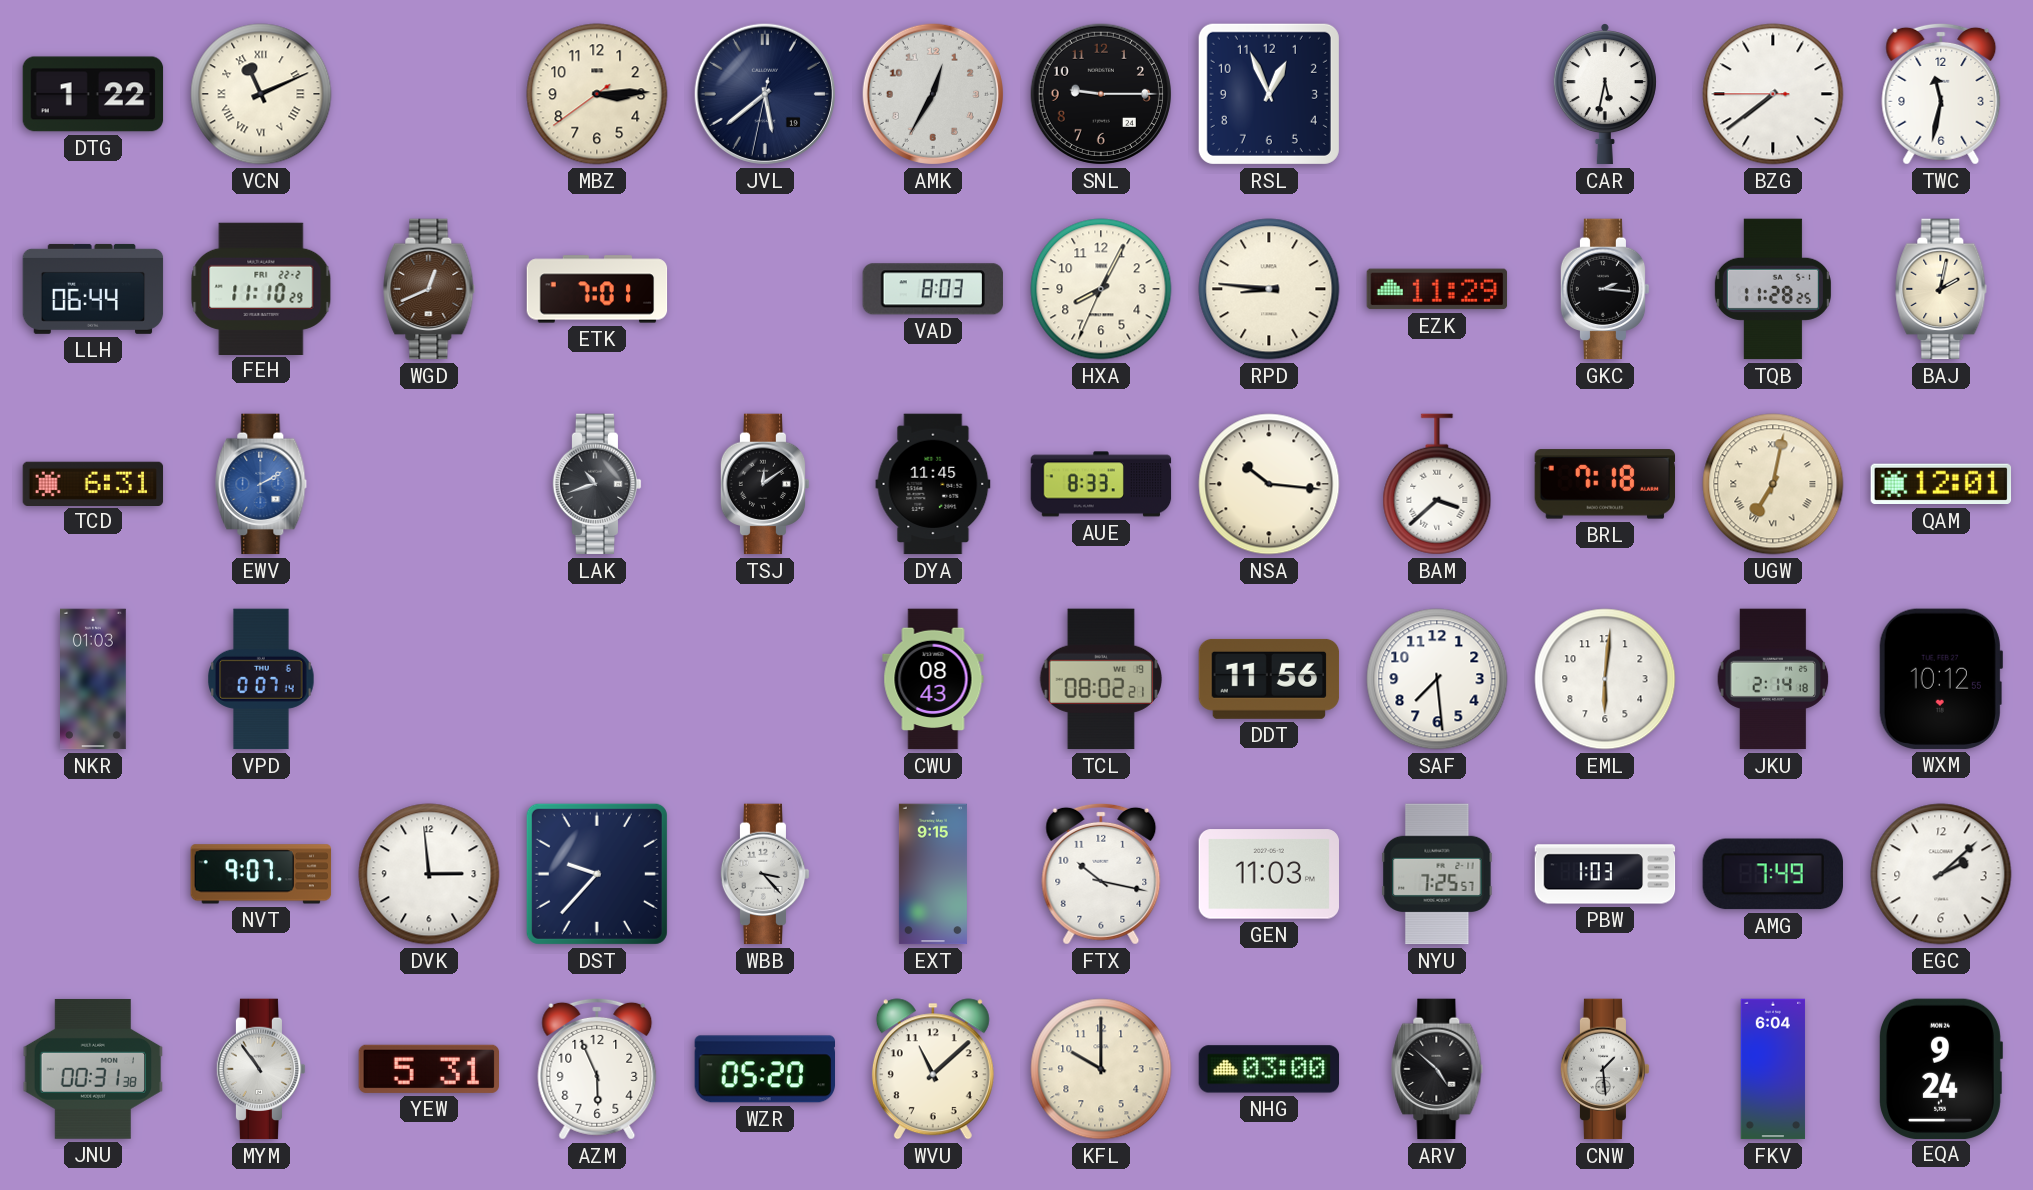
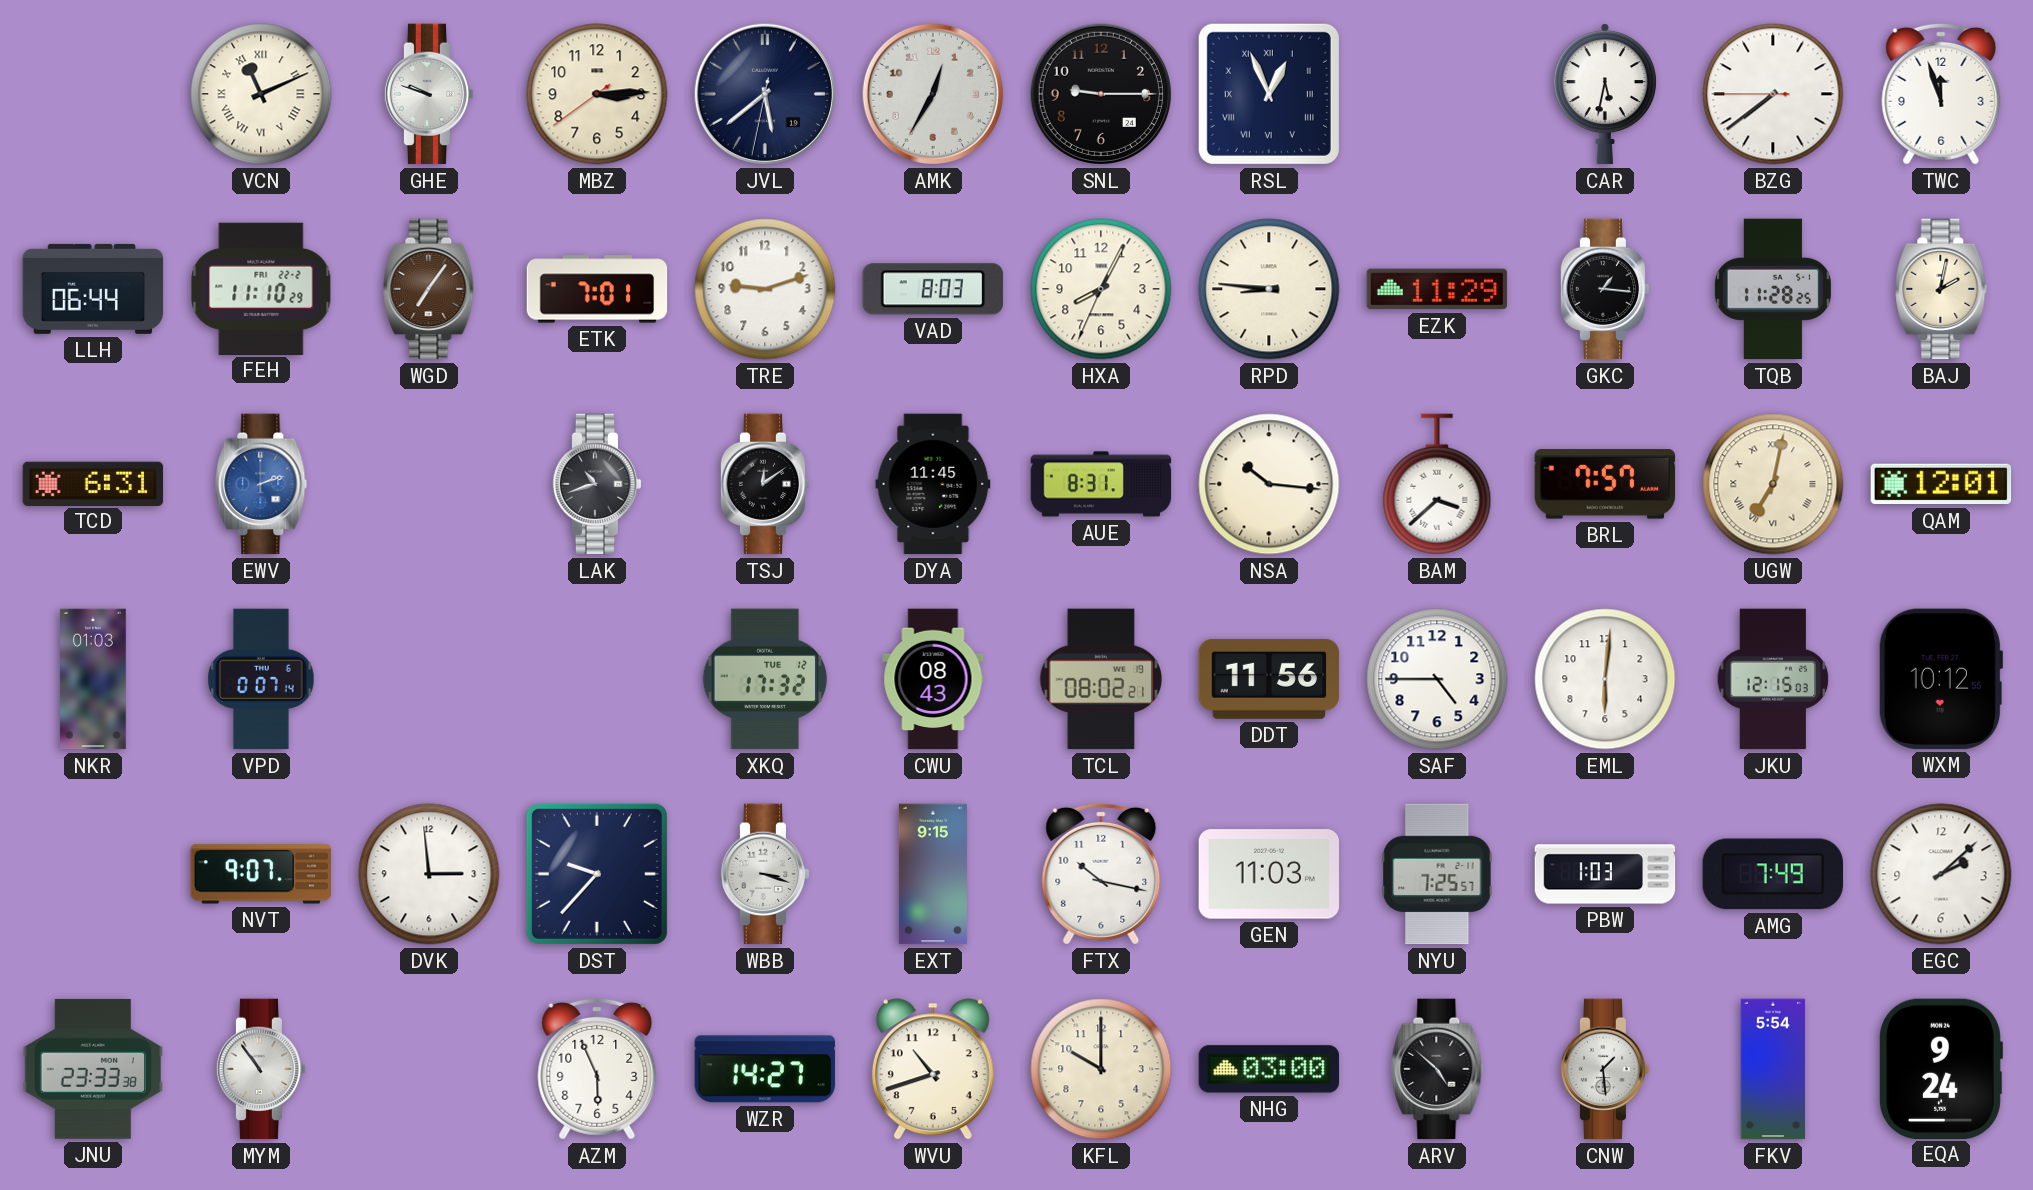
DTG: 1:22 -> none (93, 94)
GHE: none -> 9:48 (429, 94)
RSL numerals: Arabic -> Roman (1269, 94)
TWC: 11:32 -> 11:57 (1941, 94)
WGD: 12:41 -> 7:06 (429, 289)
TRE: none -> 9:12 (765, 289)
GKC: 2:16 -> 1:16 (1605, 289)
EWV: 2:10 -> 2:12 (261, 484)
AUE: 8:33 -> 8:31 (1101, 484)
BRL: 7:18 -> 7:57 (1605, 484)
XKQ: none -> 17:32 (765, 679)
SAF: 7:29 -> 4:45 (1437, 679)
JKU: 2:14 -> 12:15 (1773, 679)
WBB: 3:23 -> 3:18 (765, 874)
JNU: 00:31 -> 23:33 (93, 1069)
YEW: 5:31 -> none (428, 1069)
WZR: 05:20 -> 14:27 (764, 1069)
WVU: 11:08 -> 10:42 (933, 1069)
FKV: 6:04 -> 5:54 (1773, 1069)
